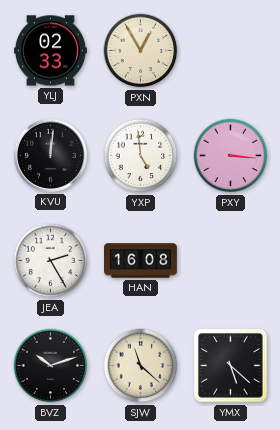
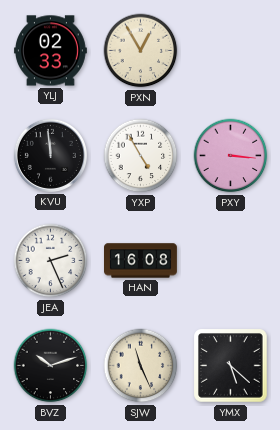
KVU: 12:01 -> 11:59 (50, 155)
YXP: 4:59 -> 4:55 (141, 156)
JEA: 2:25 -> 2:26 (51, 261)
SJW: 11:22 -> 11:26 (141, 366)
